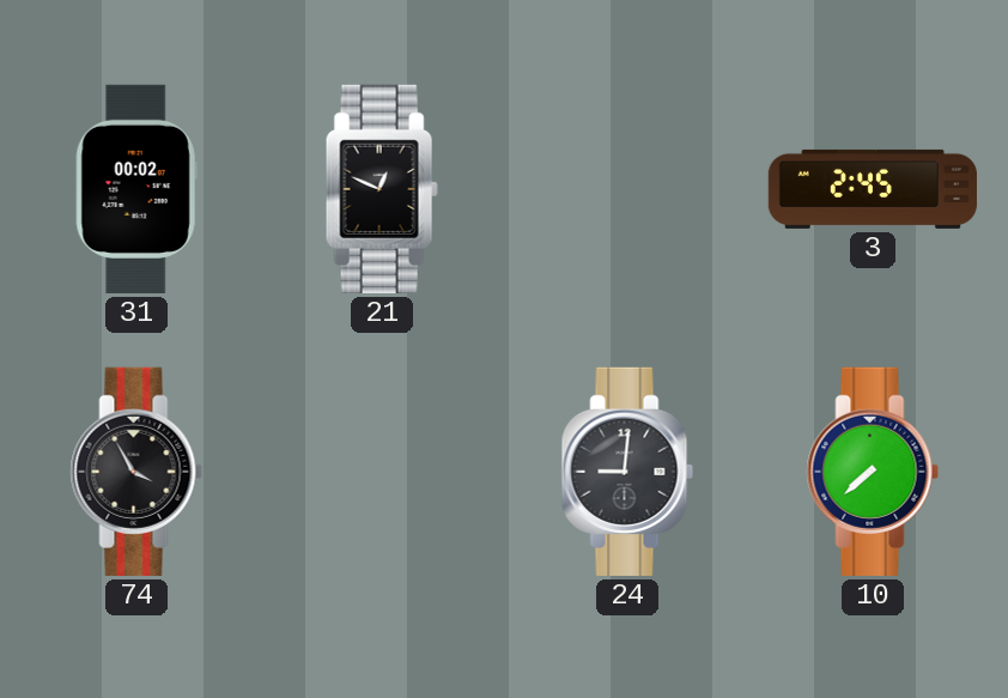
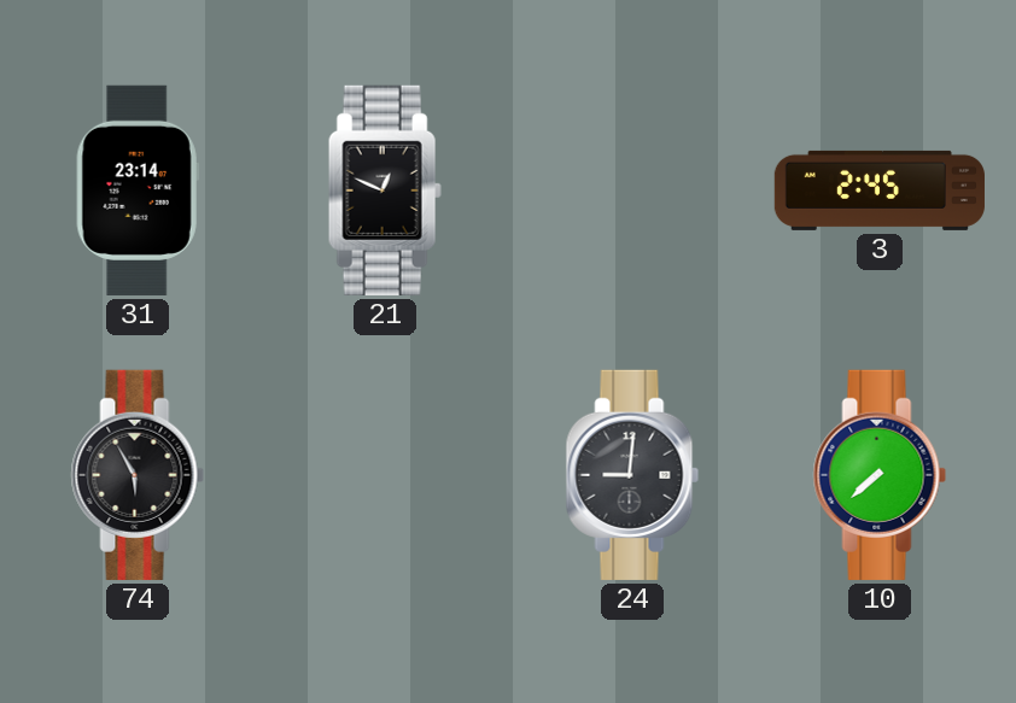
31: 00:02 -> 23:14 (138, 191)
74: 3:55 -> 5:55 (138, 475)
